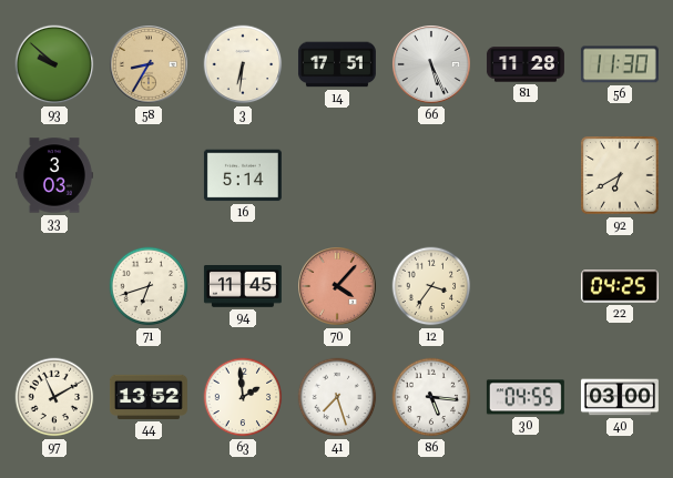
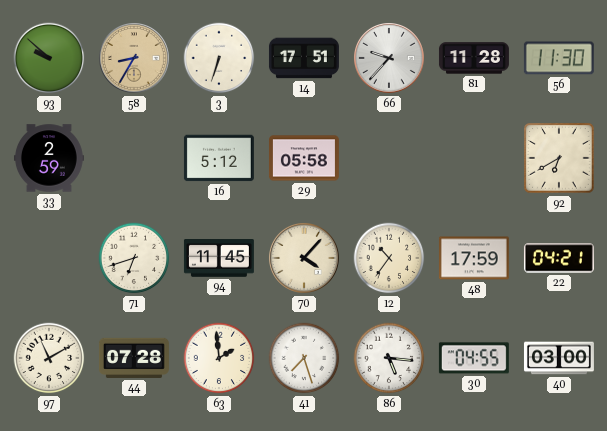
3: 6:31 -> 6:33 (219, 58)
66: 5:26 -> 9:37 (390, 59)
33: 3:03 -> 2:59 (49, 158)
16: 5:14 -> 5:12 (219, 158)
29: none -> 05:58 (304, 158)
70 dial: salmon -> cream (305, 259)
12: 3:36 -> 10:36 (389, 258)
48: none -> 17:59 (474, 258)
22: 04:25 -> 04:21 (559, 258)
44: 13:52 -> 07:28 (134, 358)
